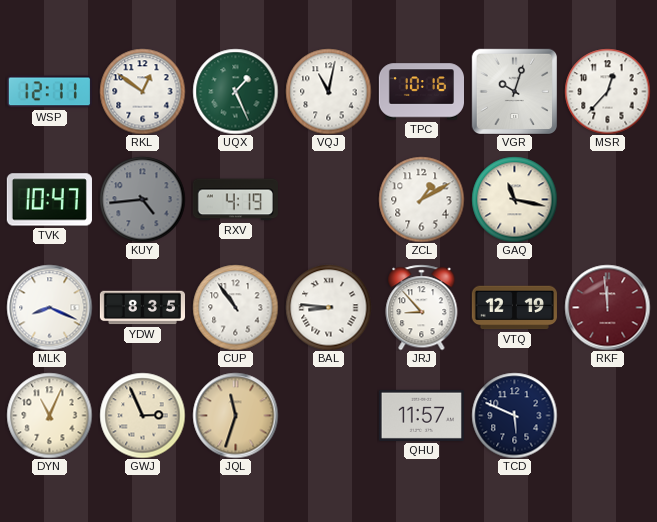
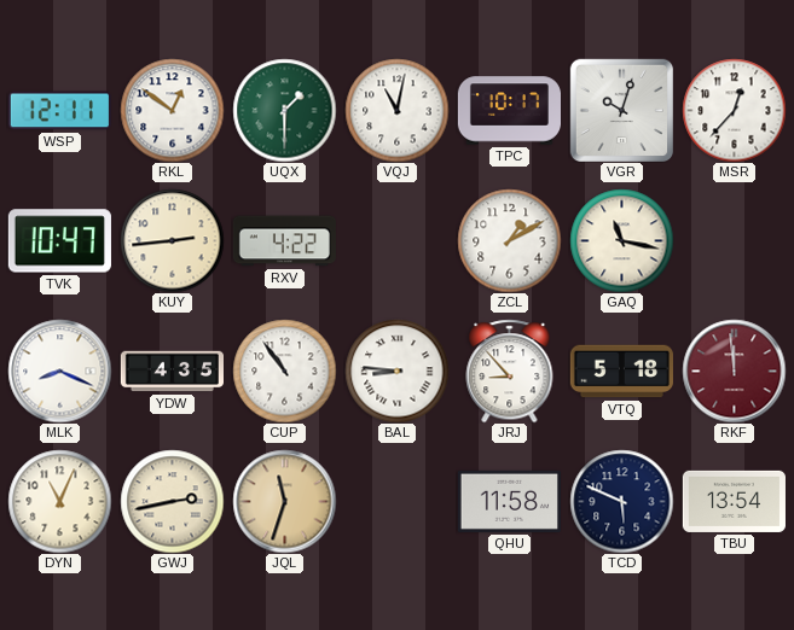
UQX: 1:26 -> 1:30 (284, 110)
TPC: 10:16 -> 10:17 (509, 111)
KUY: 4:44 -> 2:44 (172, 240)
KUY dial: grey -> cream (172, 240)
RXV: 4:19 -> 4:22 (284, 241)
YDW: 8:35 -> 4:35 (172, 372)
VTQ: 12:19 -> 5:18 (621, 372)
GWJ: 2:56 -> 2:43 (172, 501)
QHU: 11:57 -> 11:58 (509, 501)
TBU: none -> 13:54 (734, 501)
